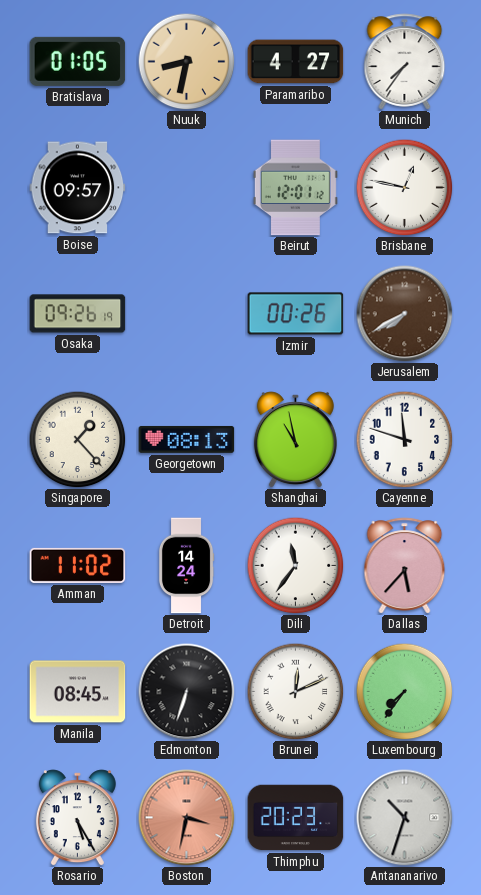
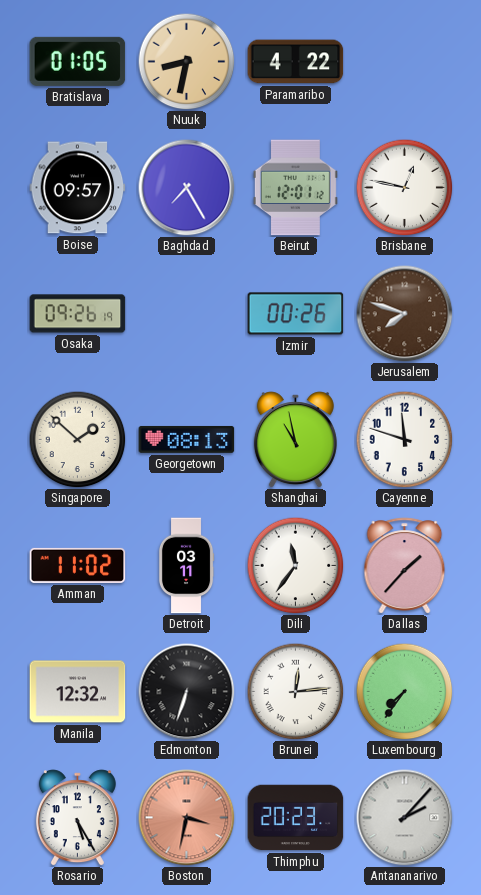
Paramaribo: 4:27 -> 4:22 (296, 62)
Munich: 7:36 -> none (405, 62)
Baghdad: none -> 7:25 (187, 188)
Jerusalem: 7:40 -> 7:48 (405, 314)
Singapore: 1:23 -> 1:52 (77, 439)
Detroit: 14:24 -> 03:11 (186, 566)
Dallas: 5:37 -> 1:37 (405, 566)
Manila: 08:45 -> 12:32 (78, 692)
Brunei: 12:11 -> 12:14 (295, 691)
Antananarivo: 10:33 -> 2:07 (405, 818)
